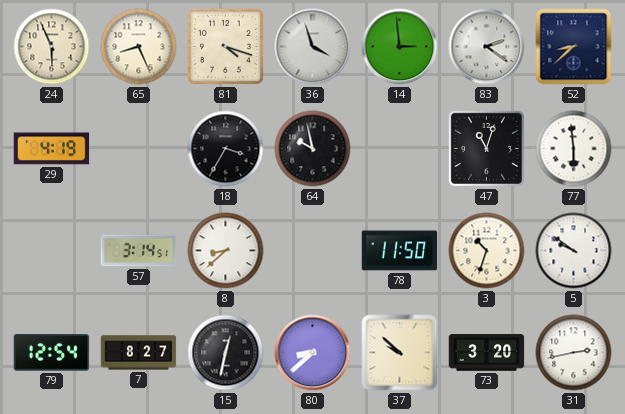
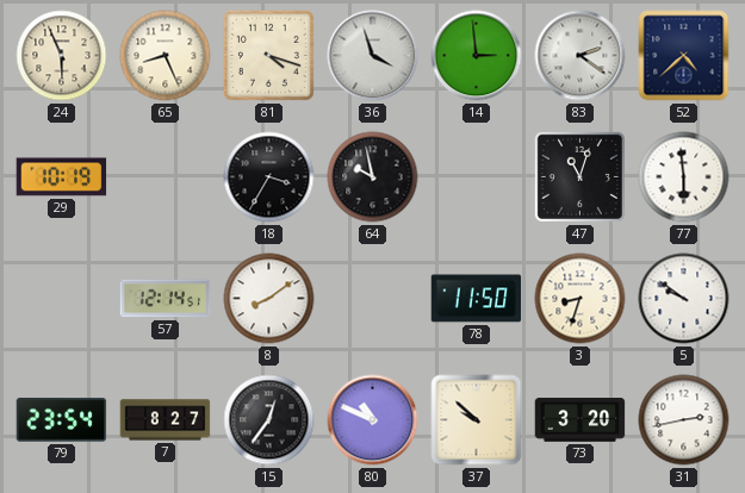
52: 8:38 -> 4:38 (684, 56)
29: 4:19 -> 10:19 (62, 177)
57: 3:14 -> 12:14 (166, 299)
8: 8:38 -> 8:09 (269, 299)
3: 10:33 -> 8:33 (581, 299)
79: 12:54 -> 23:54 (62, 420)
15: 12:32 -> 12:36 (269, 420)
80: 8:38 -> 10:49 (373, 420)
